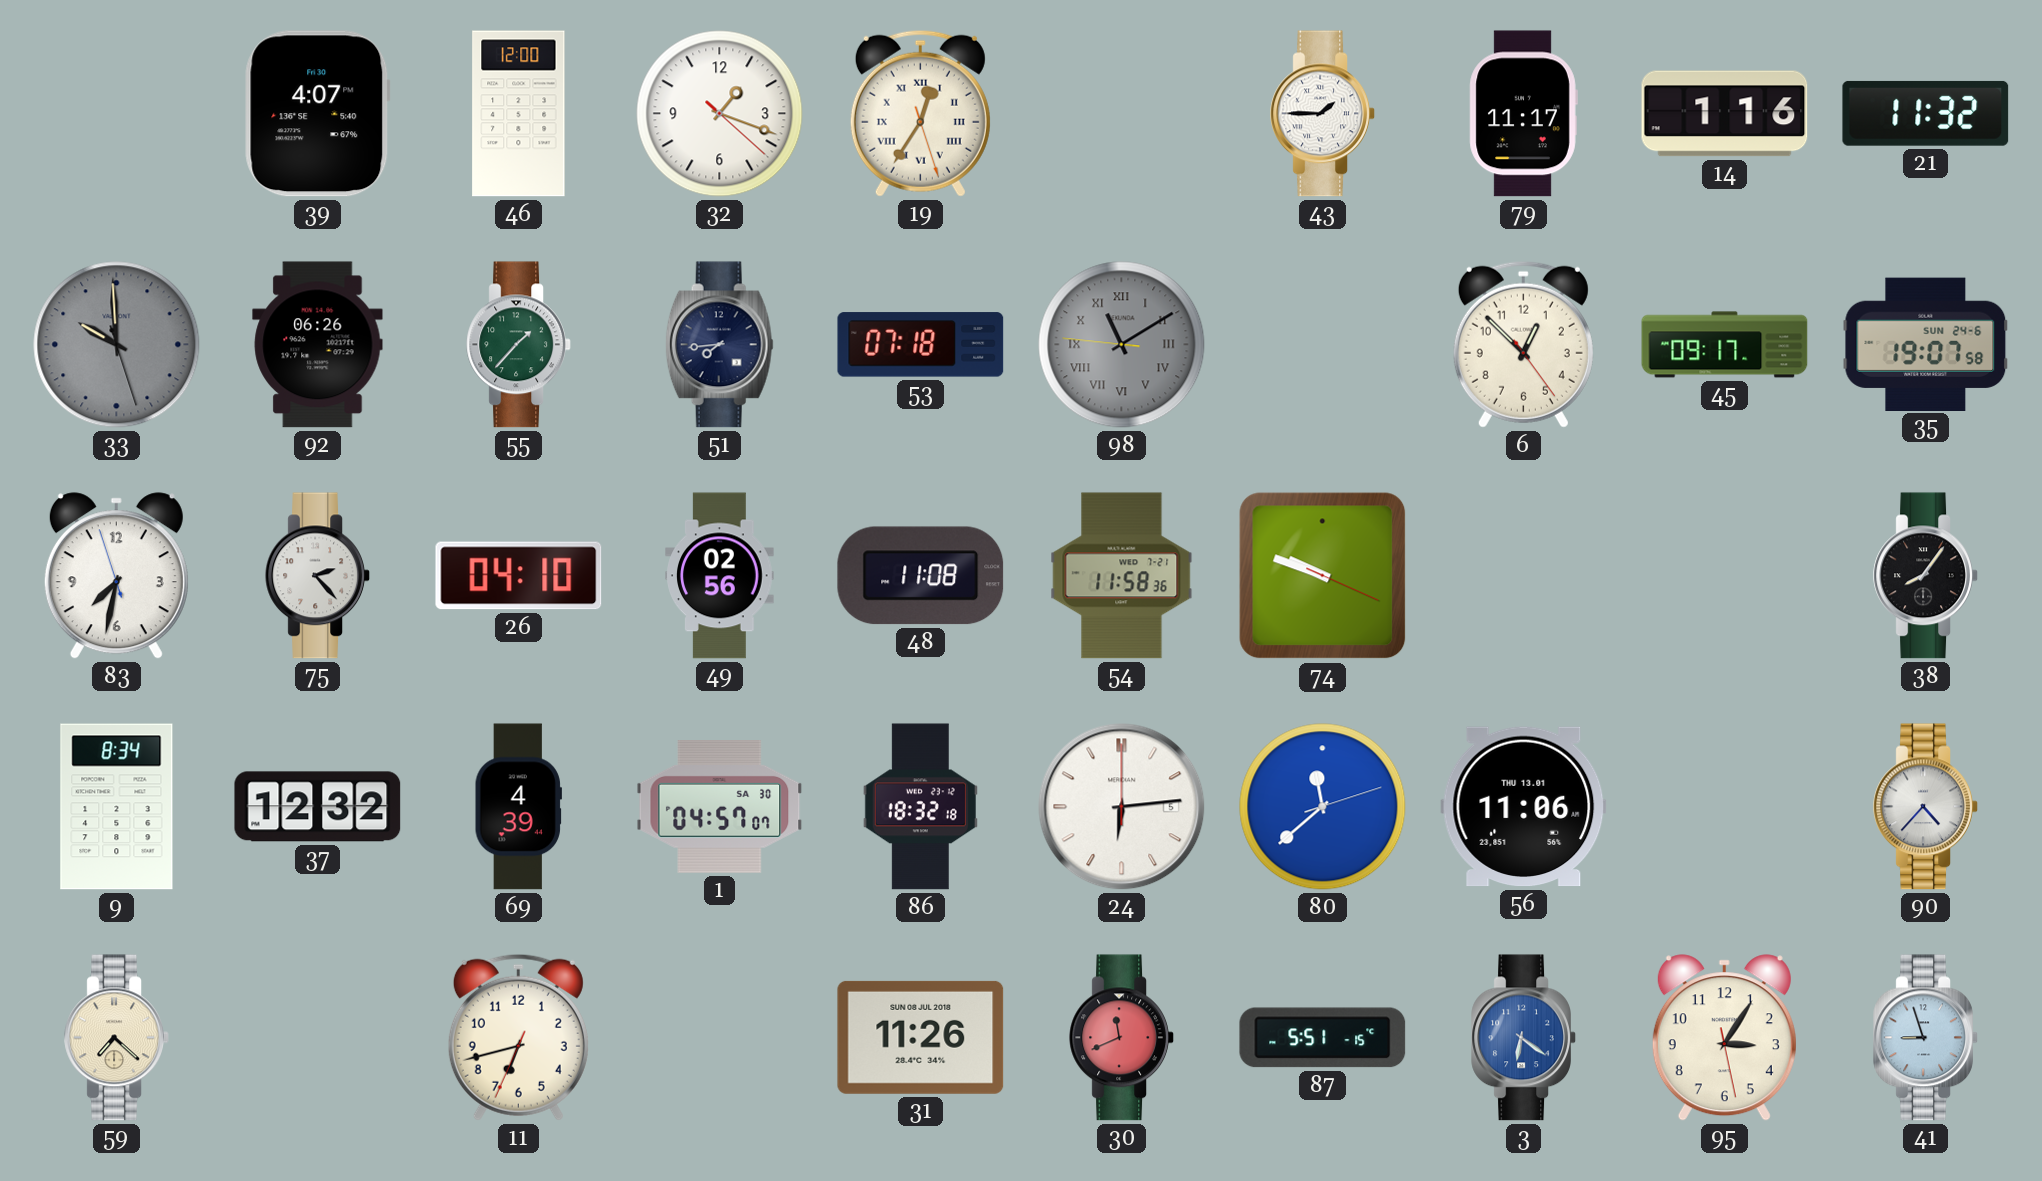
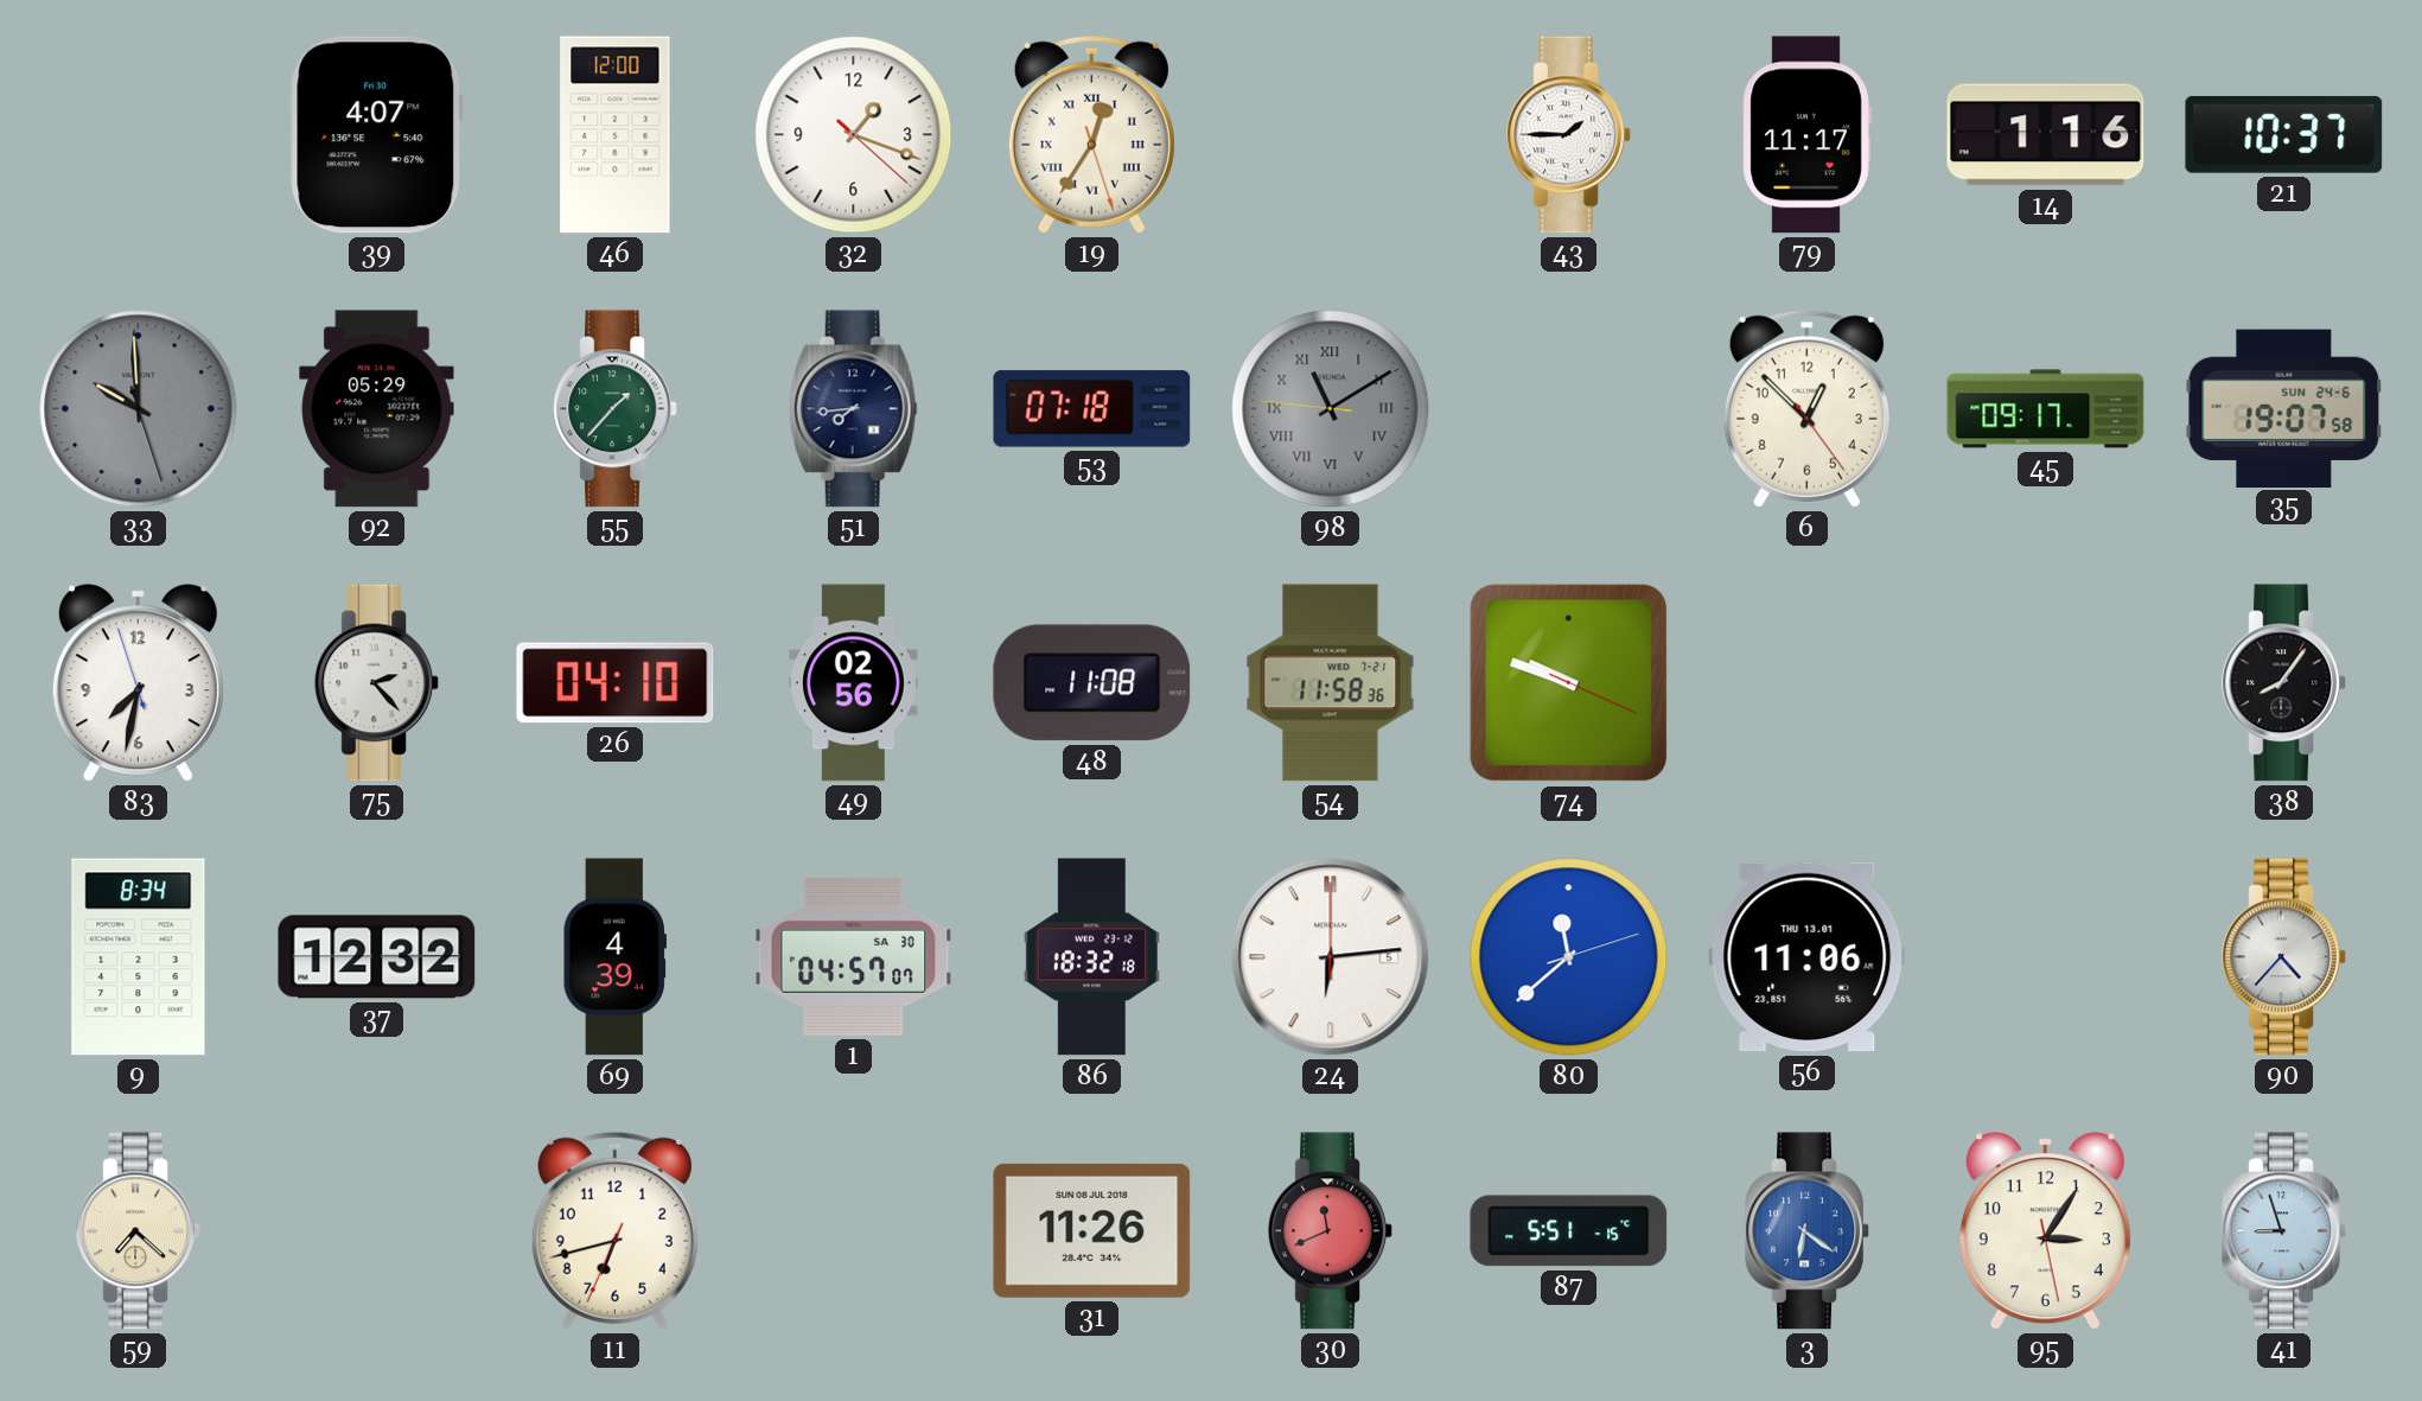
21: 11:32 -> 10:37 (2284, 134)
92: 06:26 -> 05:29 (377, 409)
